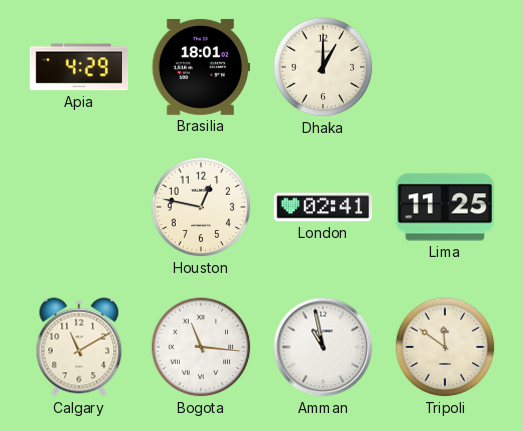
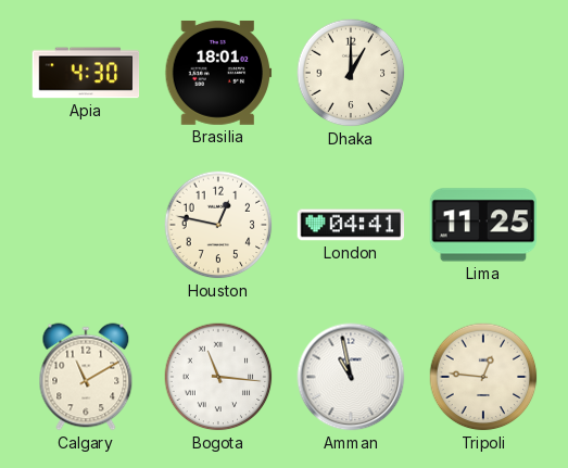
Apia: 4:29 -> 4:30 (86, 73)
London: 02:41 -> 04:41 (351, 225)
Tripoli: 11:51 -> 12:46 (483, 377)
